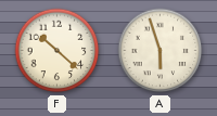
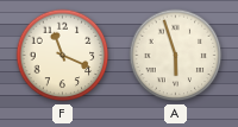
F: 10:22 -> 11:19 (63, 56)
